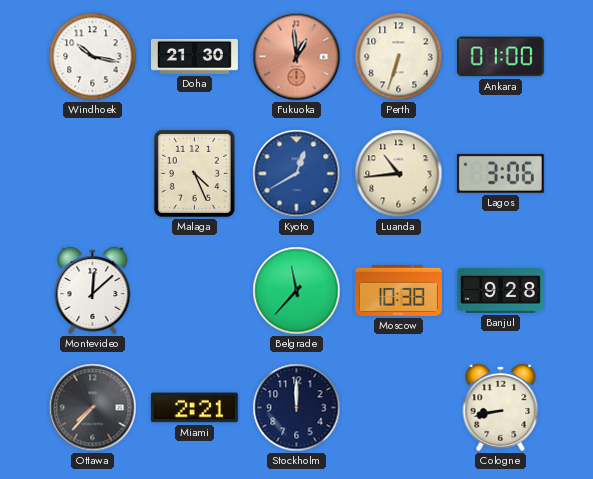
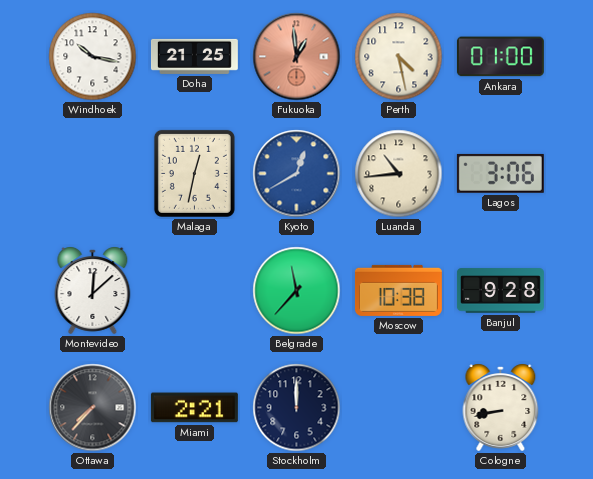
Doha: 21:30 -> 21:25 (194, 56)
Perth: 6:33 -> 4:28 (399, 57)
Malaga: 4:26 -> 12:32 (194, 173)
